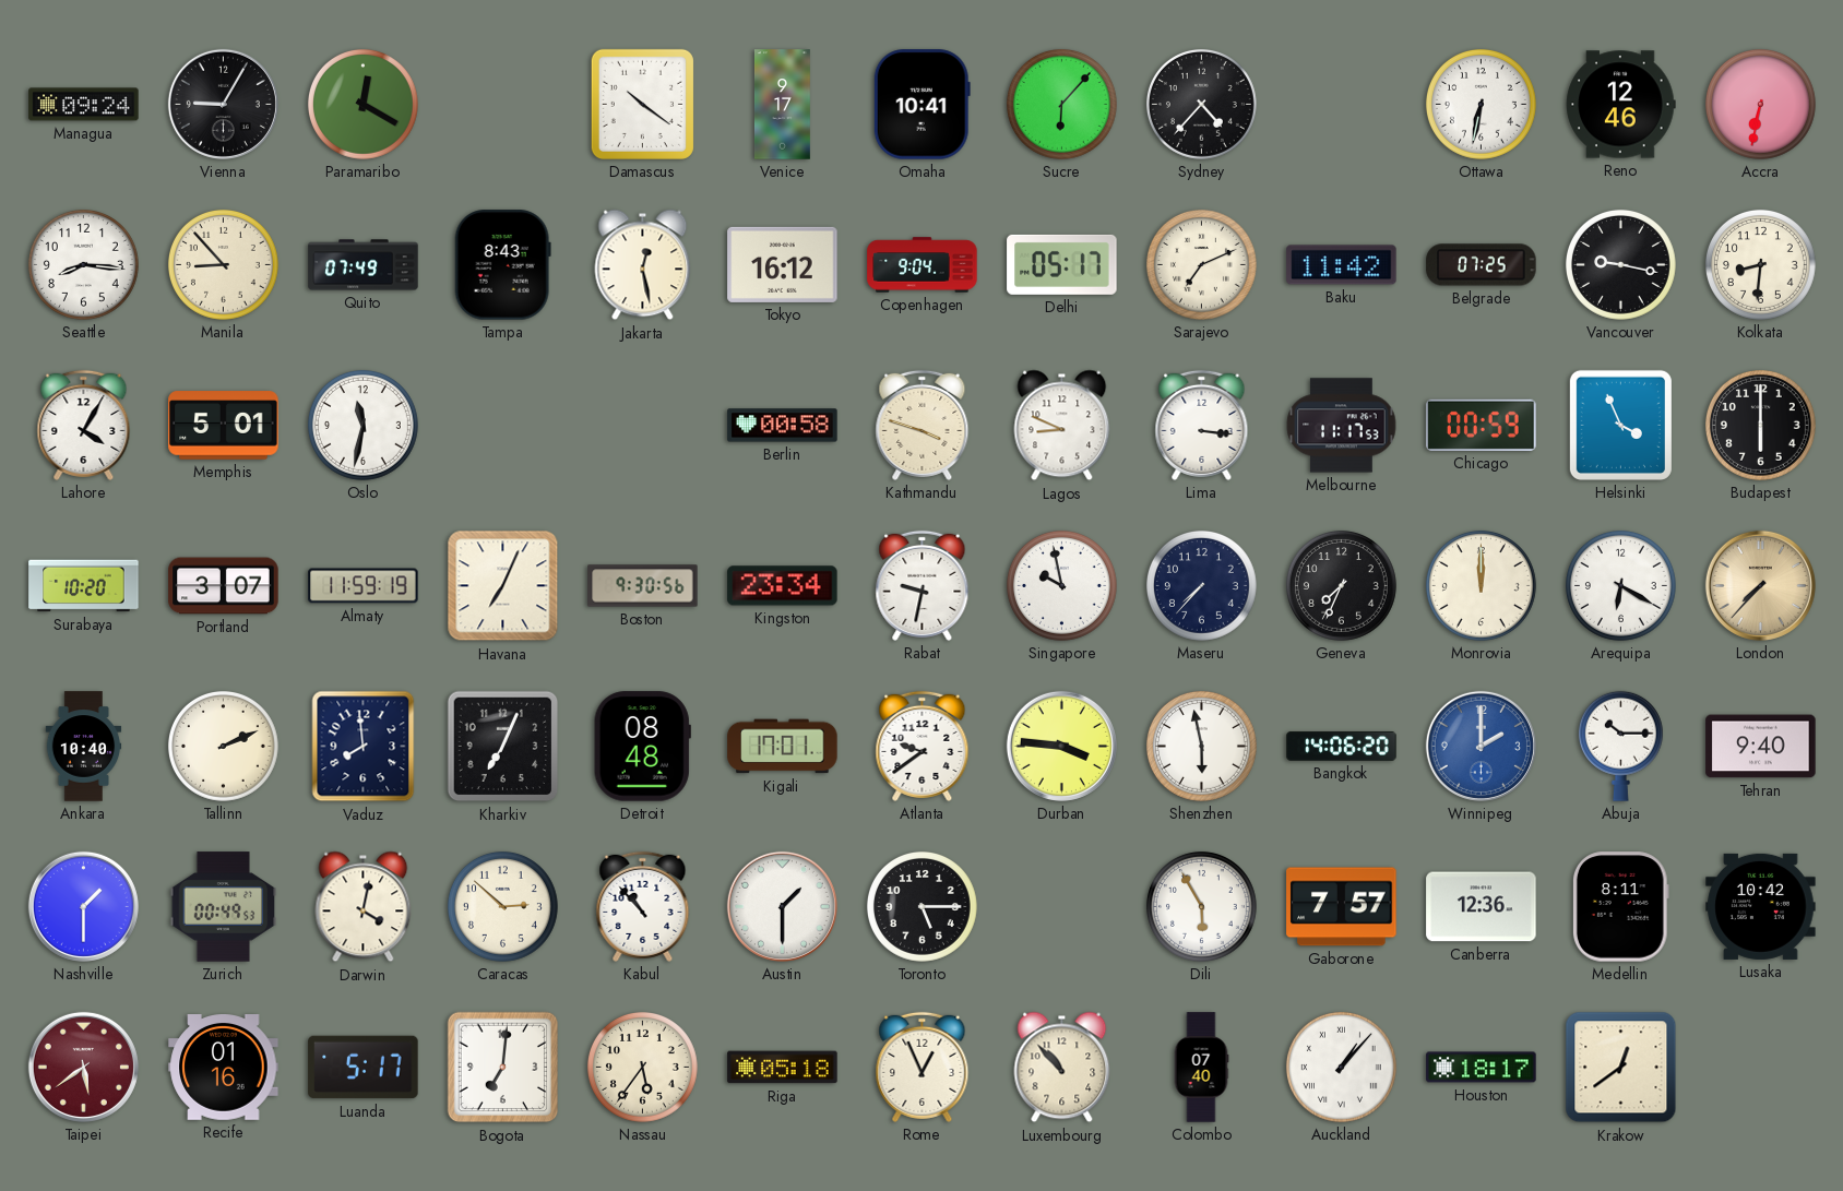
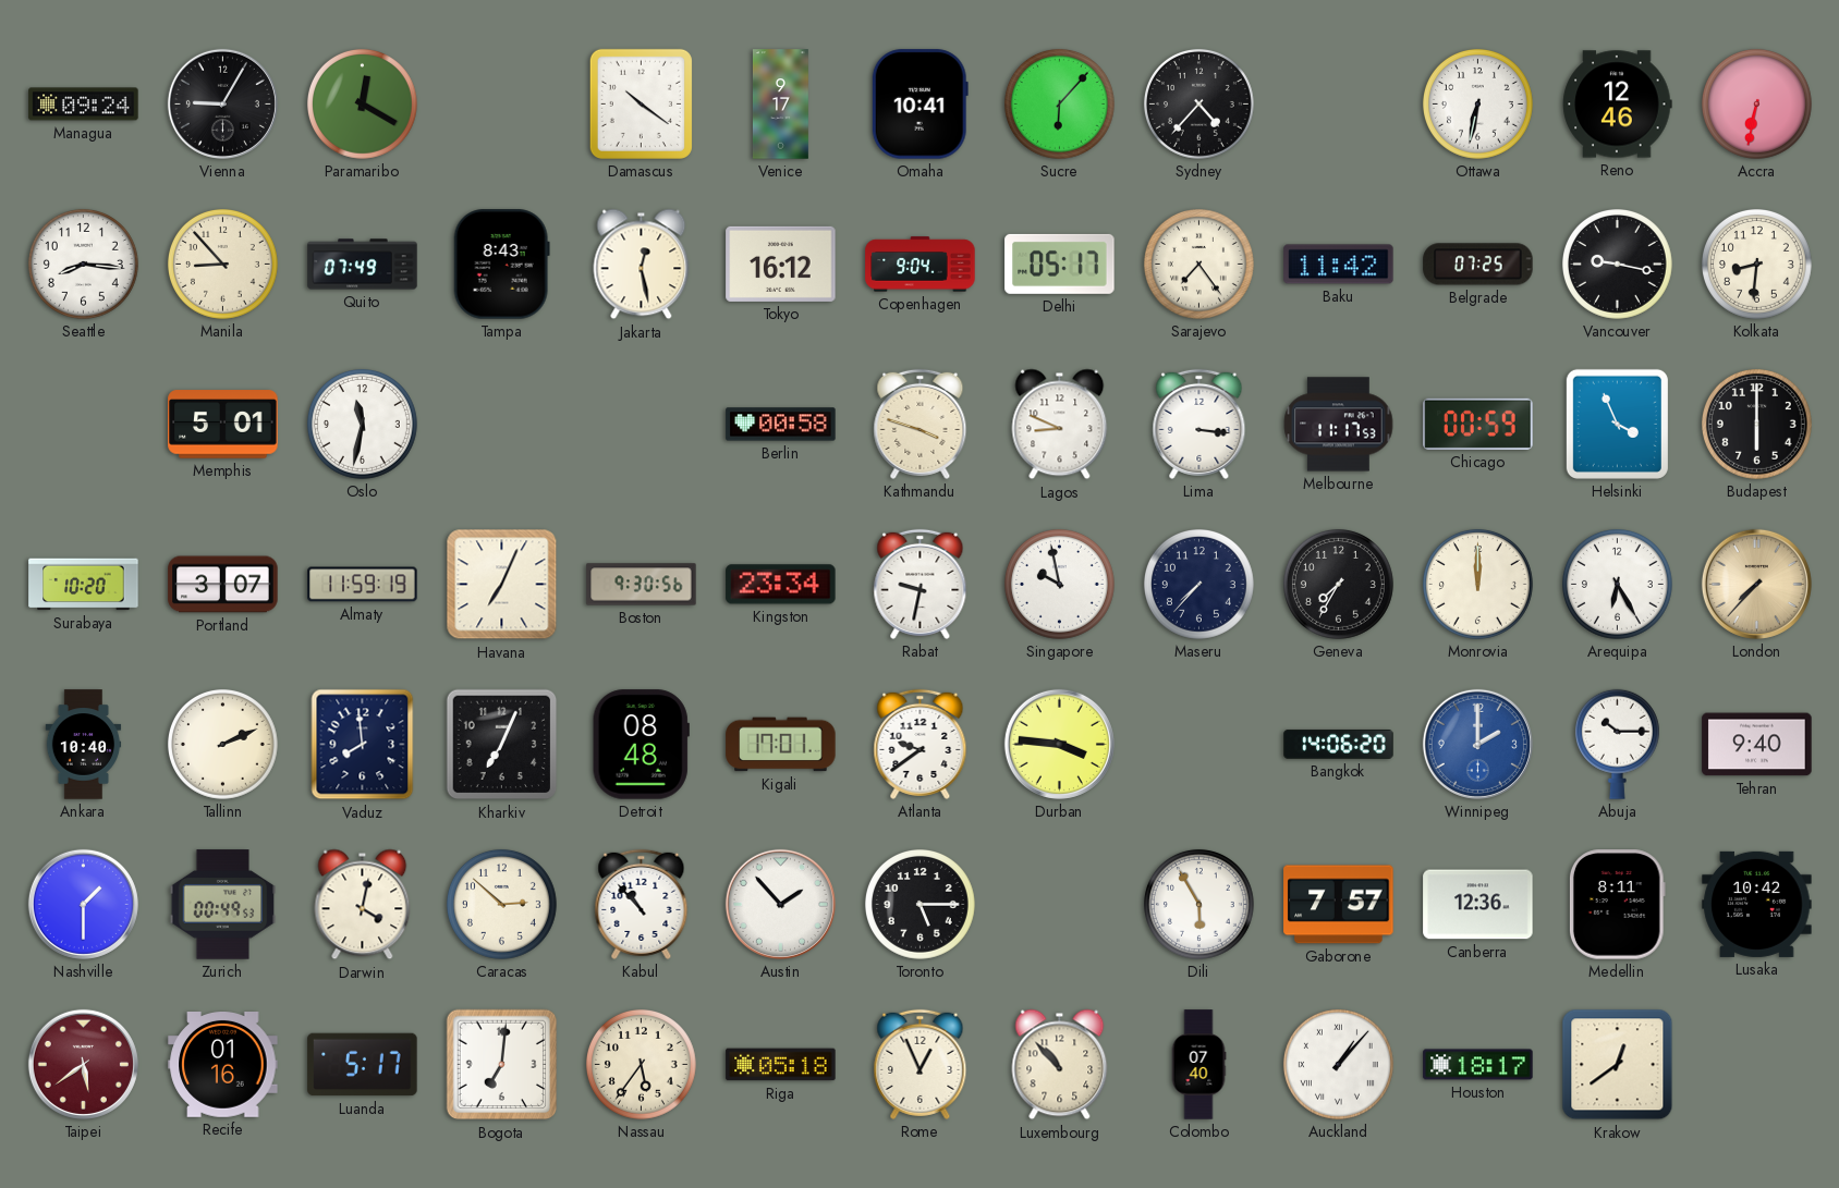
Sarajevo: 7:11 -> 7:24 (1198, 264)
Lahore: 4:05 -> none (84, 425)
Geneva: 7:34 -> 7:35 (1338, 584)
Arequipa: 6:20 -> 6:25 (1617, 584)
Shenzhen: 5:58 -> none (1201, 746)
Austin: 1:30 -> 1:53 (780, 904)
